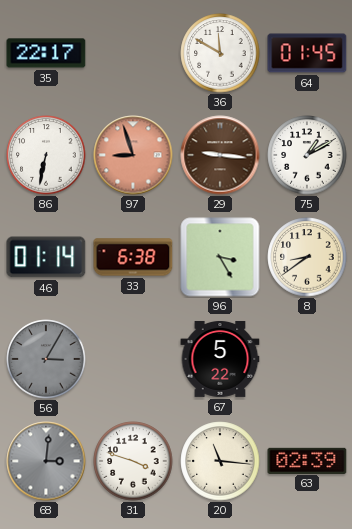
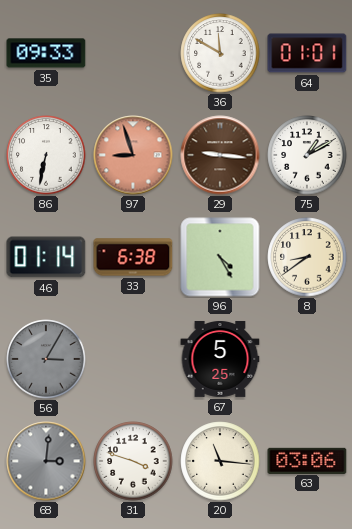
35: 22:17 -> 09:33 (46, 53)
64: 01:45 -> 01:01 (307, 53)
96: 3:25 -> 4:25 (220, 257)
67: 5:22 -> 5:25 (220, 359)
63: 02:39 -> 03:06 (307, 460)
